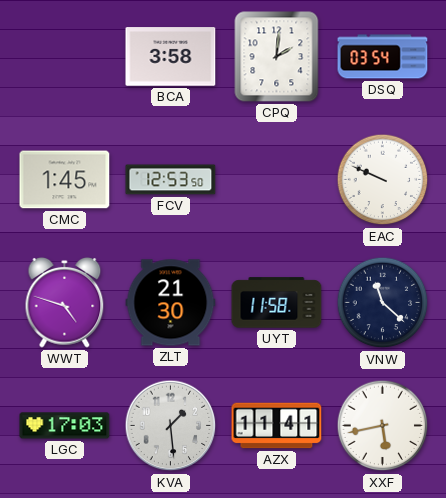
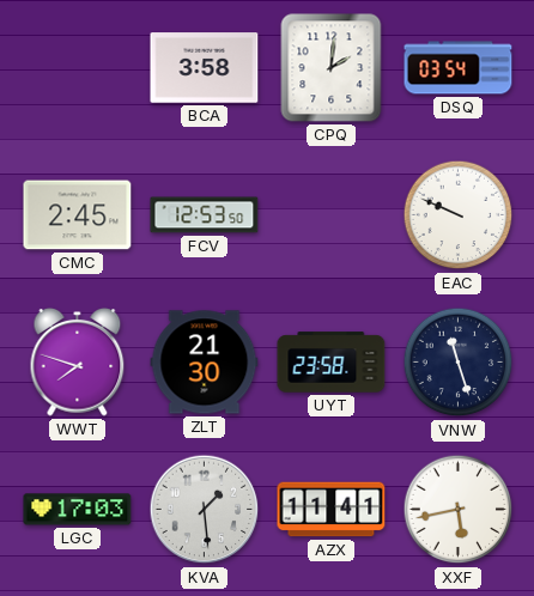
CMC: 1:45 -> 2:45 (78, 215)
WWT: 4:48 -> 7:48 (78, 363)
UYT: 11:58 -> 23:58 (332, 363)
VNW: 11:22 -> 11:27 (459, 363)
